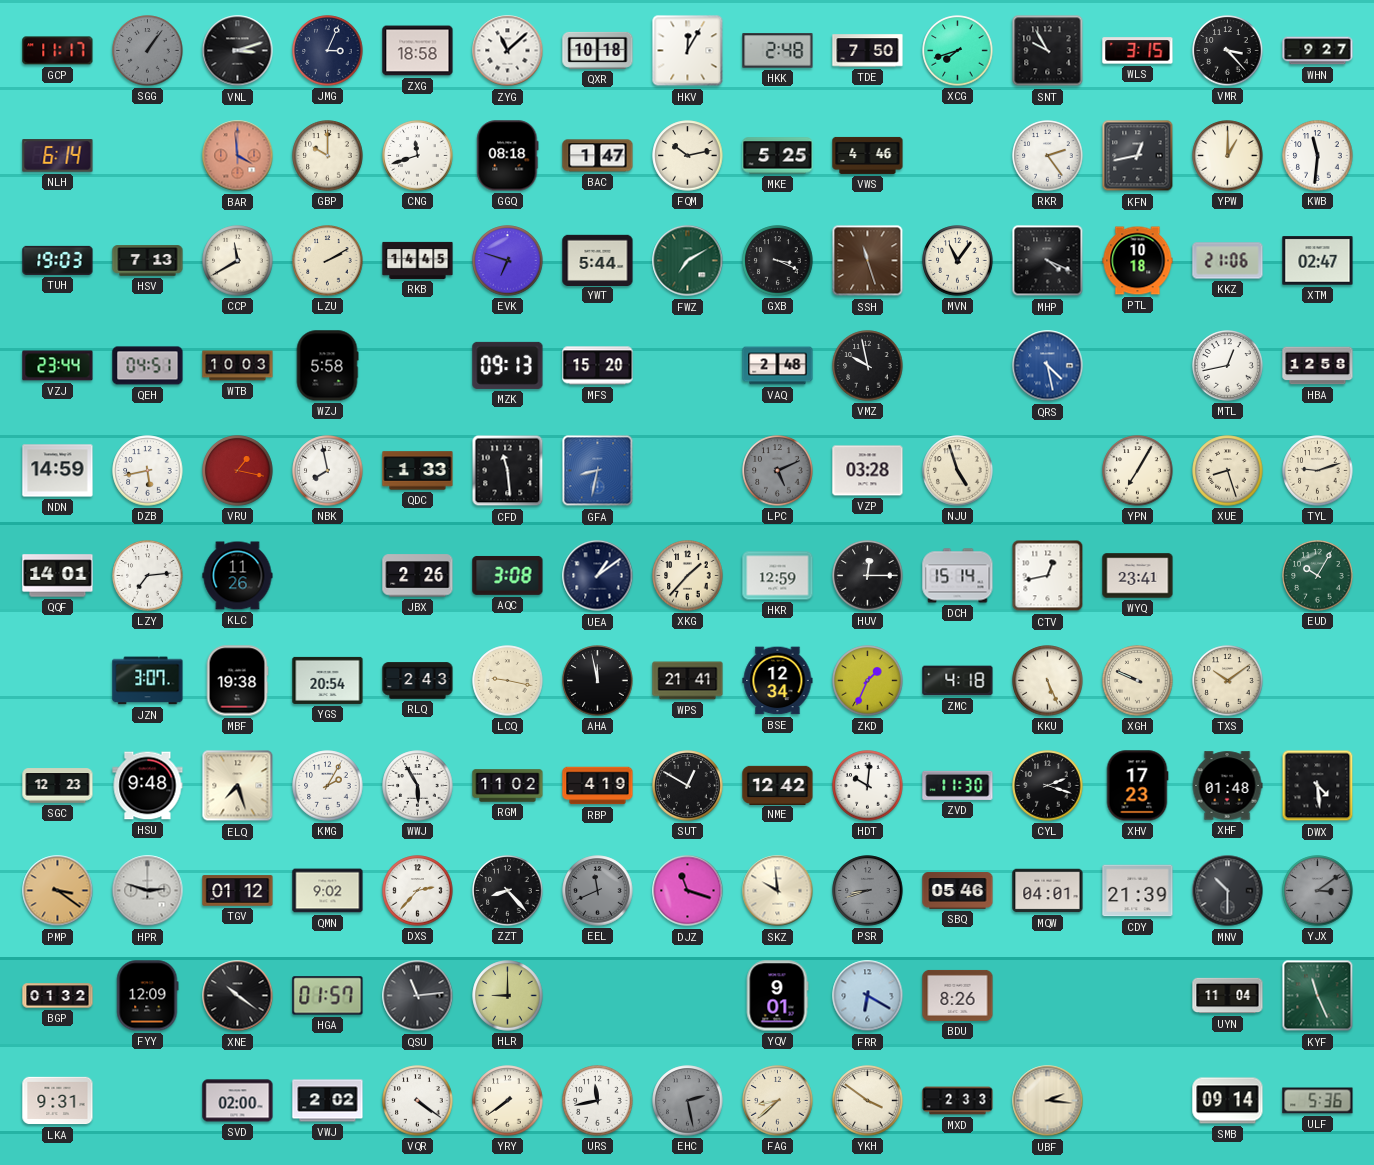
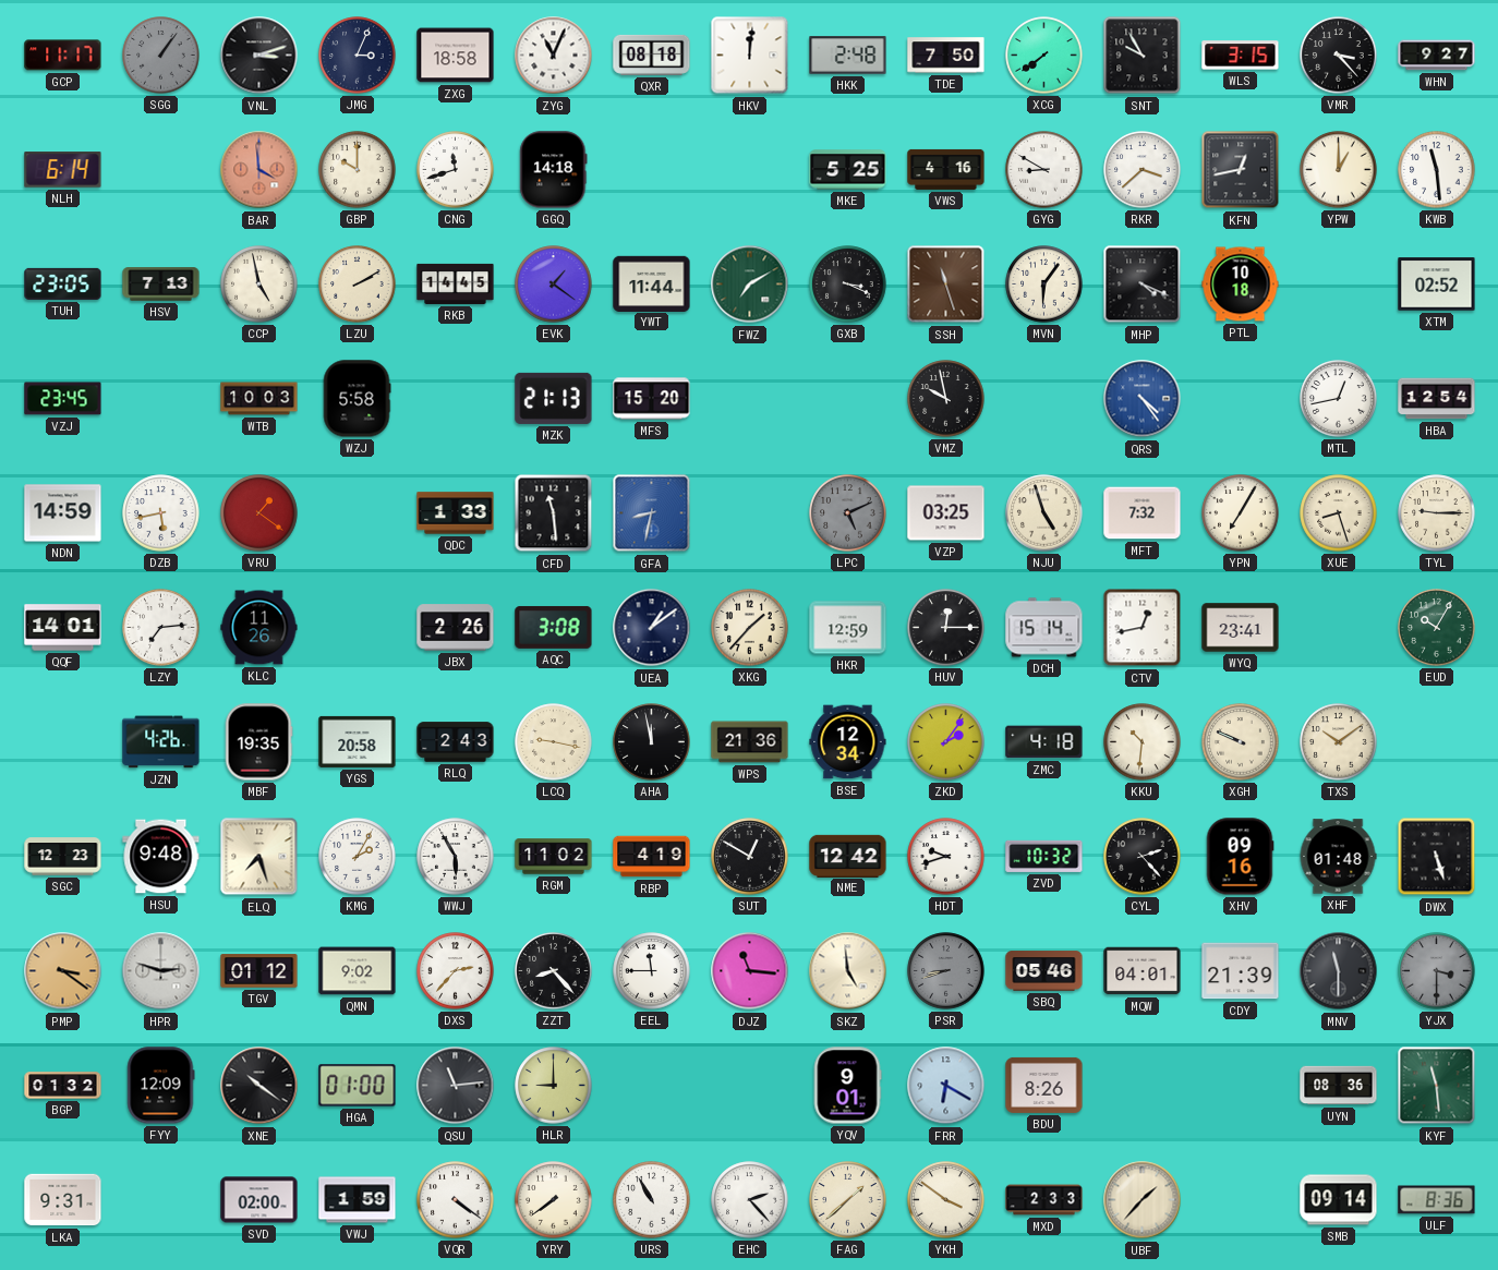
ZYG: 11:08 -> 11:04 (554, 56)
QXR: 10:18 -> 08:18 (652, 55)
HKV: 12:05 -> 12:01 (750, 56)
XCG: 7:42 -> 7:39 (1044, 56)
GGQ: 08:18 -> 14:18 (554, 170)
BAC: 1:47 -> none (598, 156)
FQM: 10:13 -> none (688, 156)
VWS: 4:46 -> 4:16 (946, 169)
GYG: none -> 8:50 (1044, 170)
RKR: 2:24 -> 3:38 (1143, 170)
KWB: 11:31 -> 11:29 (1437, 170)
TUH: 19:03 -> 23:05 (63, 283)
CCP: 11:40 -> 4:58 (259, 285)
EVK: 6:48 -> 1:21 (554, 285)
YWT: 5:44 -> 11:44 (652, 283)
MVN: 11:06 -> 6:06 (1044, 285)
KKZ: 21:06 -> none (1228, 261)
XTM: 02:47 -> 02:52 (1437, 285)
VZJ: 23:44 -> 23:45 (63, 399)
QEH: 04:51 -> none (148, 366)
MZK: 09:13 -> 21:13 (554, 398)
VAQ: 2:48 -> none (778, 366)
QRS: 4:28 -> 4:24 (1143, 399)
HBA: 12:58 -> 12:54 (1437, 399)
VRU: 1:17 -> 1:21 (259, 513)
NBK: 7:58 -> none (328, 471)
VZP: 03:28 -> 03:25 (946, 513)
MFT: none -> 7:32 (1143, 513)
TYL: 9:12 -> 9:15 (1437, 513)
JZN: 3:07 -> 4:26 (161, 742)
MBF: 19:38 -> 19:35 (258, 742)
YGS: 20:54 -> 20:58 (358, 741)
WPS: 21:41 -> 21:36 (750, 742)
ZKD: 1:34 -> 2:06 (946, 742)
KKU: 5:26 -> 10:31 (1143, 742)
HDT: 10:01 -> 9:42 (946, 857)
ZVD: 11:30 -> 10:32 (1044, 856)
CYL: 2:18 -> 2:23 (1143, 857)
XHV: 17:23 -> 09:16 (1240, 857)
DWX: 4:29 -> 5:27 (1437, 857)
EEL: 11:41 -> 11:45 (652, 971)
EEL dial: grey -> white (652, 971)
DJZ: 11:18 -> 11:16 (750, 971)
SKZ: 9:59 -> 4:59 (848, 971)
MNV: 10:30 -> 11:30 (1339, 971)
YJX: 3:09 -> 3:30 (1437, 971)
HGA: 01:57 -> 01:00 (358, 1086)
UYN: 11:04 -> 08:36 (1339, 1086)
KYF: 11:26 -> 11:29 (1437, 1086)
VWJ: 2:02 -> 1:59 (358, 1200)
URS: 11:43 -> 10:55 (652, 1200)
EHC: 2:28 -> 2:23 (750, 1200)
EHC dial: grey -> white (750, 1200)
FAG: 8:38 -> 1:38 (848, 1200)
UBF: 2:16 -> 1:37 (1143, 1200)
ULF: 5:36 -> 8:36 (1437, 1200)
